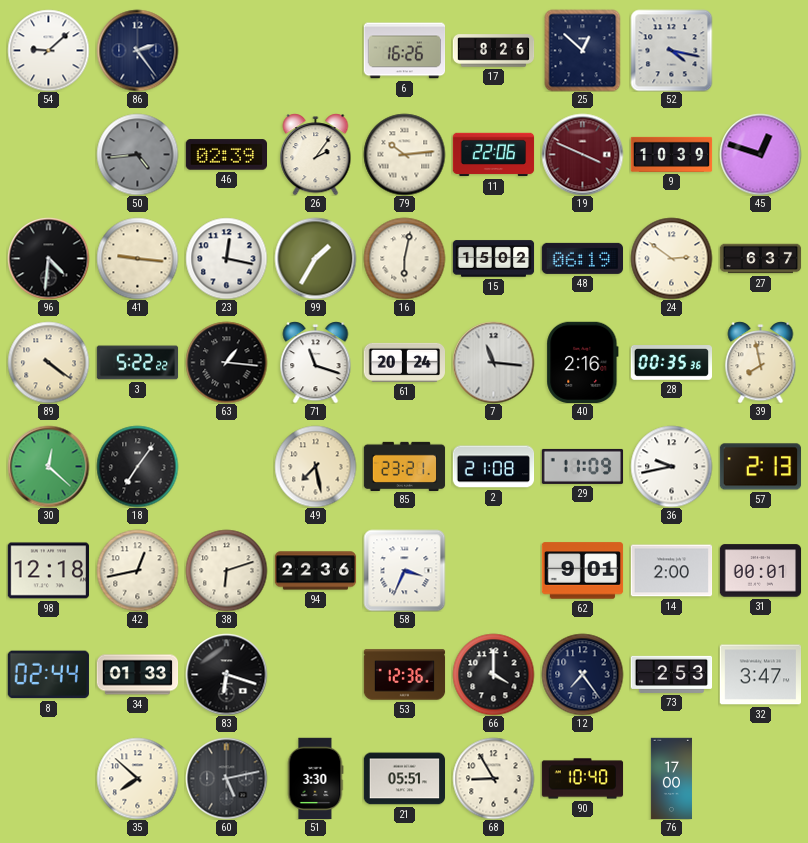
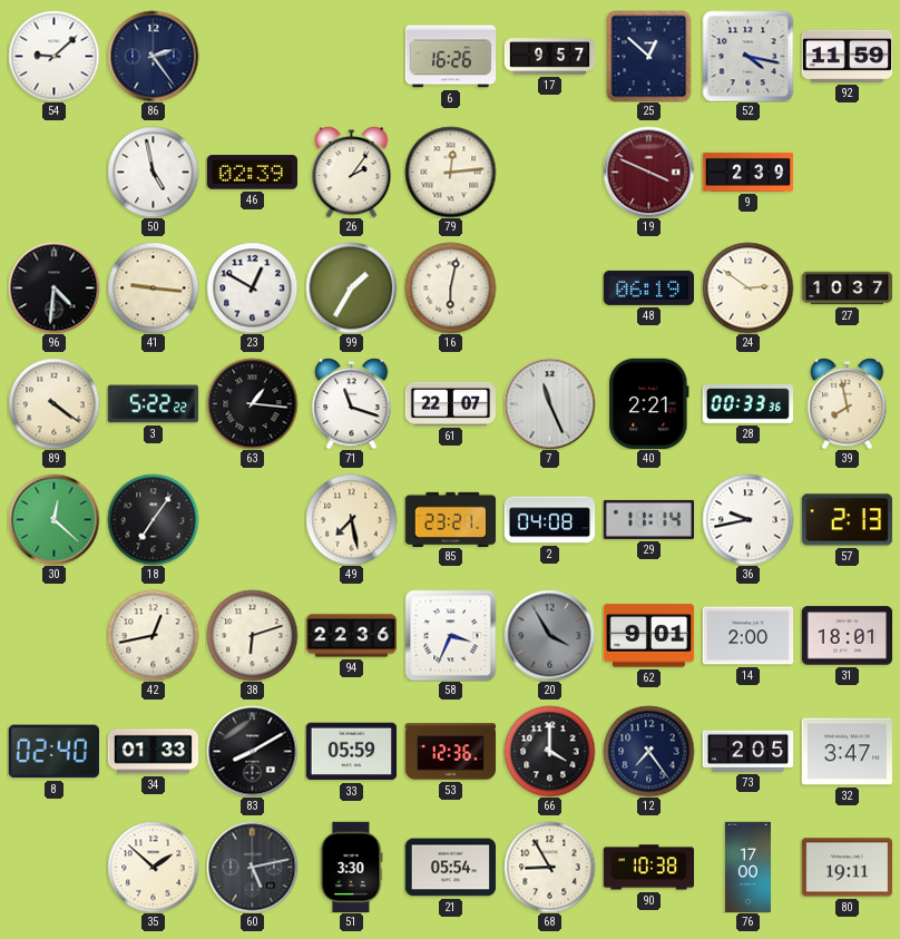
17: 8:26 -> 9:57 (549, 57)
92: none -> 11:59 (847, 56)
50: 4:44 -> 4:58 (153, 172)
50 dial: grey -> white (153, 172)
79: 10:14 -> 12:14 (450, 172)
11: 22:06 -> none (493, 155)
9: 10:39 -> 2:39 (747, 172)
45: 12:48 -> none (760, 154)
23: 12:17 -> 12:50 (252, 287)
15: 15:02 -> none (493, 259)
27: 6:37 -> 10:37 (847, 288)
61: 20:24 -> 22:07 (450, 403)
7: 11:16 -> 11:26 (549, 403)
40: 2:16 -> 2:21 (649, 403)
28: 00:35 -> 00:33 (747, 404)
2: 21:08 -> 04:08 (549, 520)
29: 11:09 -> 11:14 (648, 519)
98: 12:18 -> none (48, 571)
20: none -> 3:55 (549, 635)
31: 00:01 -> 18:01 (847, 636)
8: 02:44 -> 02:40 (53, 752)
83: 6:18 -> 8:10 (252, 751)
33: none -> 05:59 (351, 752)
73: 2:53 -> 2:05 (747, 751)
35: 7:52 -> 1:52 (153, 867)
21: 05:51 -> 05:54 (450, 868)
90: 10:40 -> 10:38 (648, 868)
80: none -> 19:11 (847, 868)
